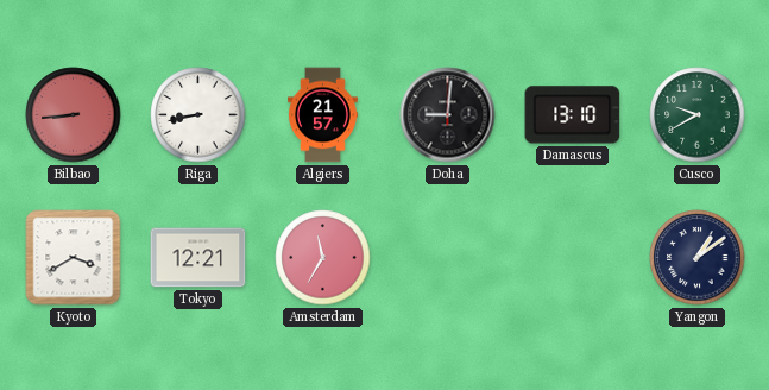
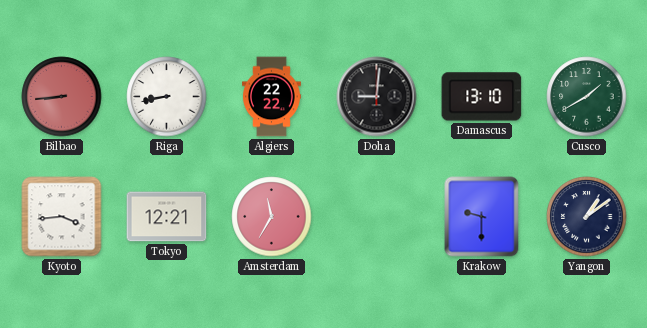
Algiers: 21:57 -> 22:22 (272, 97)
Cusco: 9:40 -> 1:40 (587, 97)
Kyoto: 3:40 -> 3:44 (62, 217)
Krakow: none -> 9:30 (482, 217)
